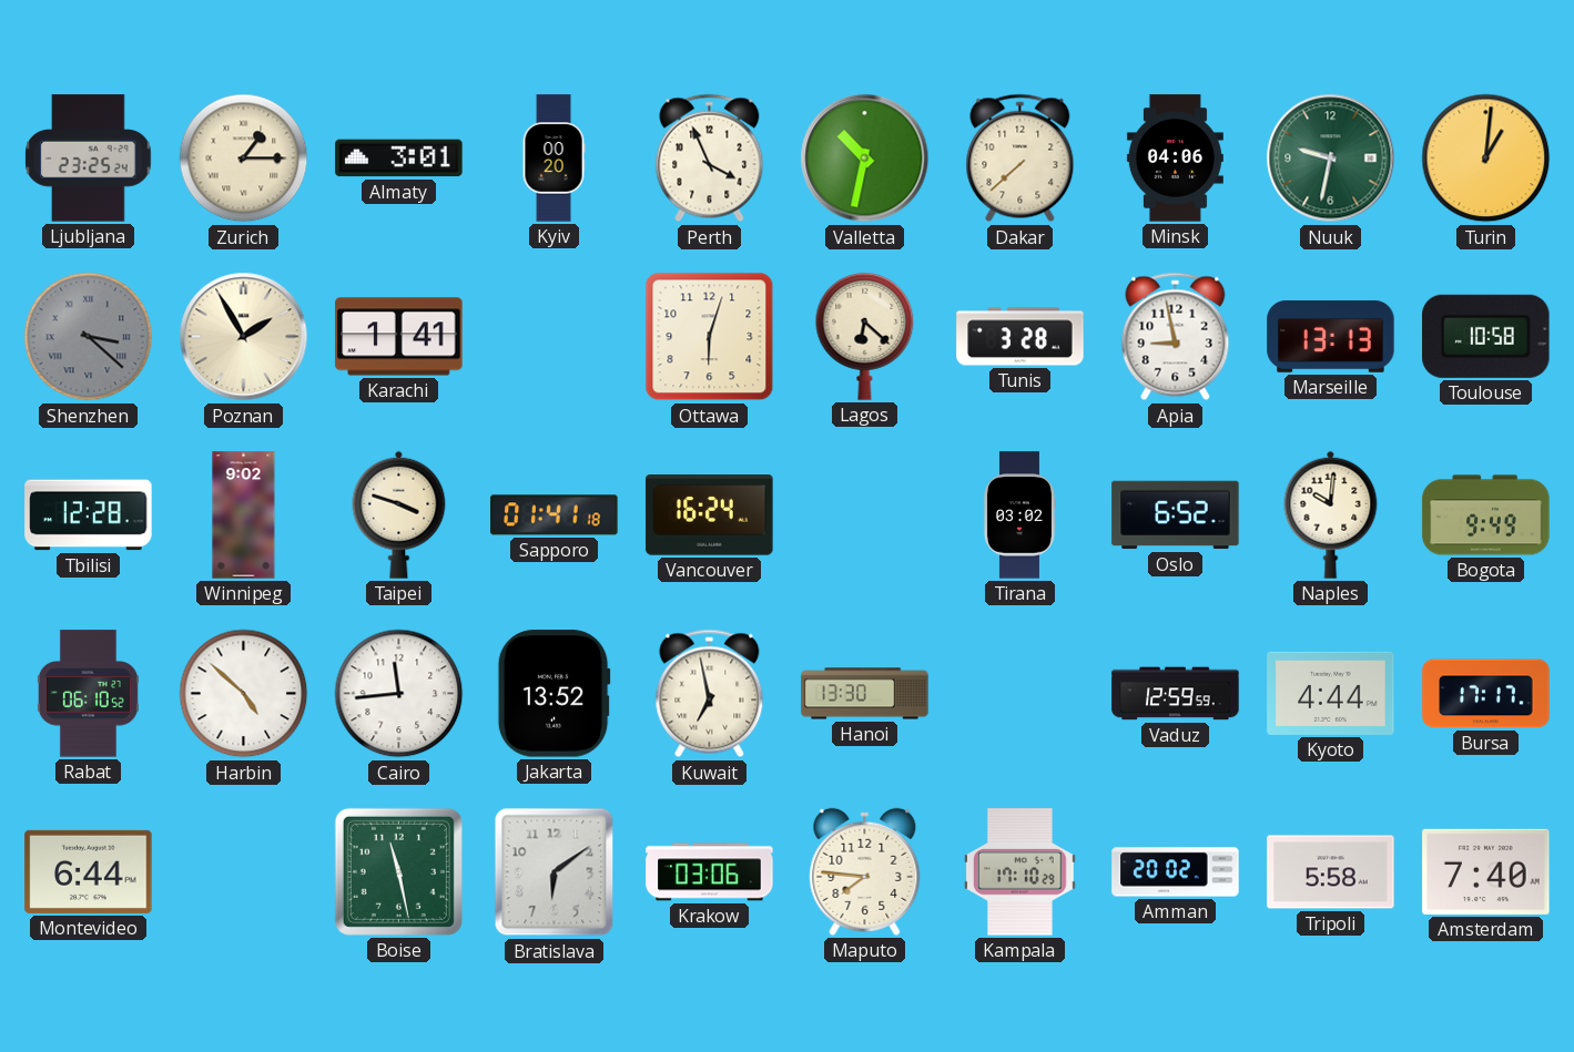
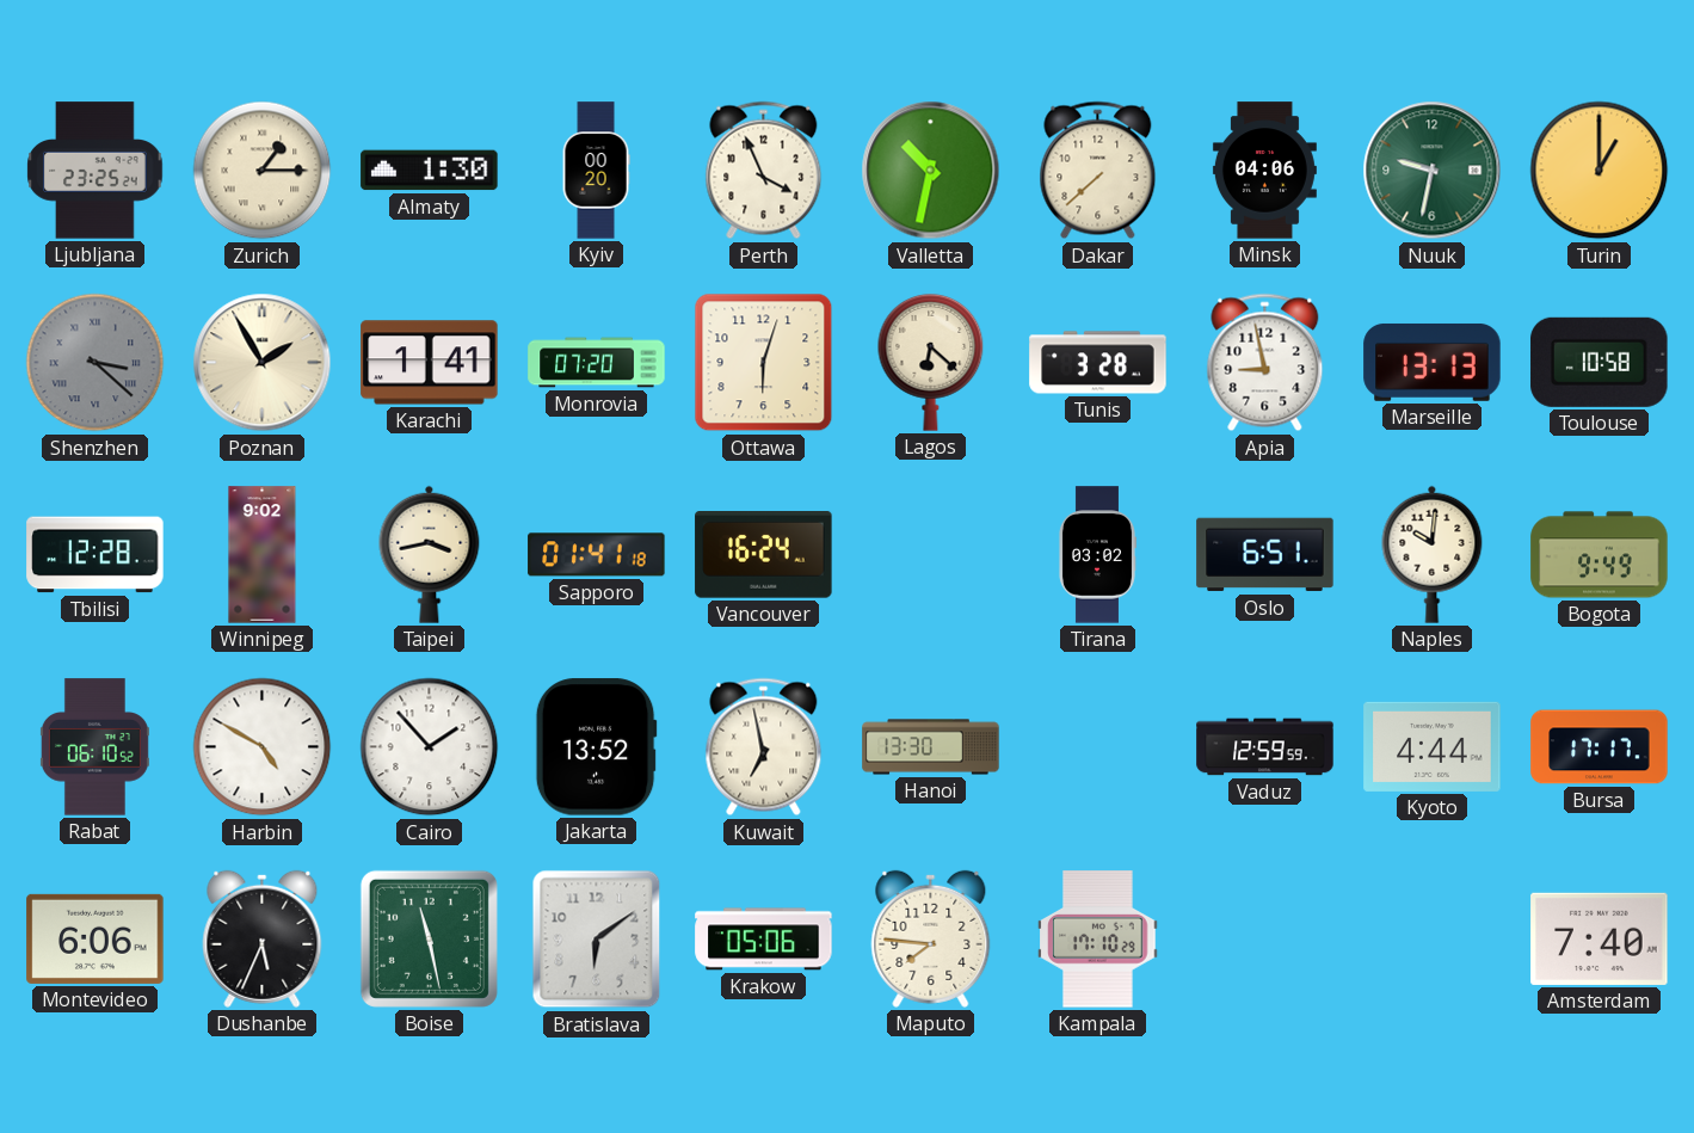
Almaty: 3:01 -> 1:30 (430, 171)
Turin: 1:01 -> 1:00 (1600, 171)
Monrovia: none -> 07:20 (597, 363)
Taipei: 3:48 -> 3:43 (430, 554)
Oslo: 6:52 -> 6:51 (1265, 555)
Harbin: 4:52 -> 4:50 (263, 747)
Cairo: 11:44 -> 1:53 (430, 747)
Montevideo: 6:44 -> 6:06 (96, 938)
Dushanbe: none -> 5:34 (263, 938)
Krakow: 03:06 -> 05:06 (764, 940)
Amman: 20:02 -> none (1176, 872)
Tripoli: 5:58 -> none (1331, 872)
